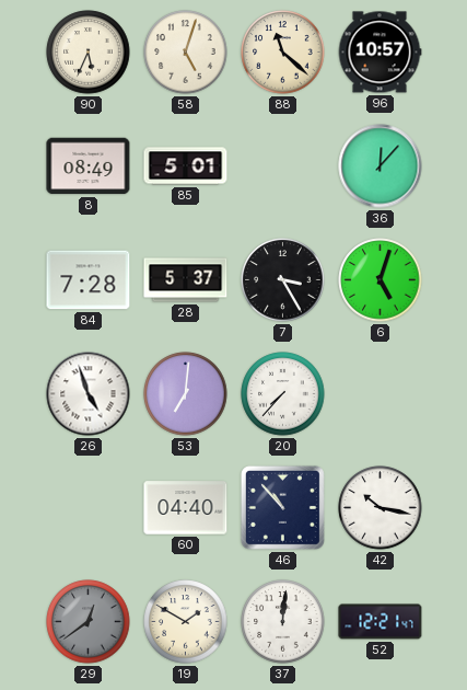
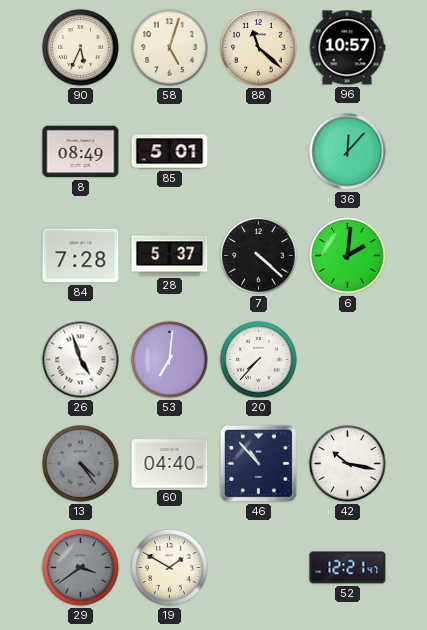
7: 3:25 -> 4:22 (259, 256)
6: 5:03 -> 2:01 (348, 256)
13: none -> 4:24 (81, 464)
29: 12:39 -> 3:39 (81, 568)
37: 12:01 -> none (283, 622)
